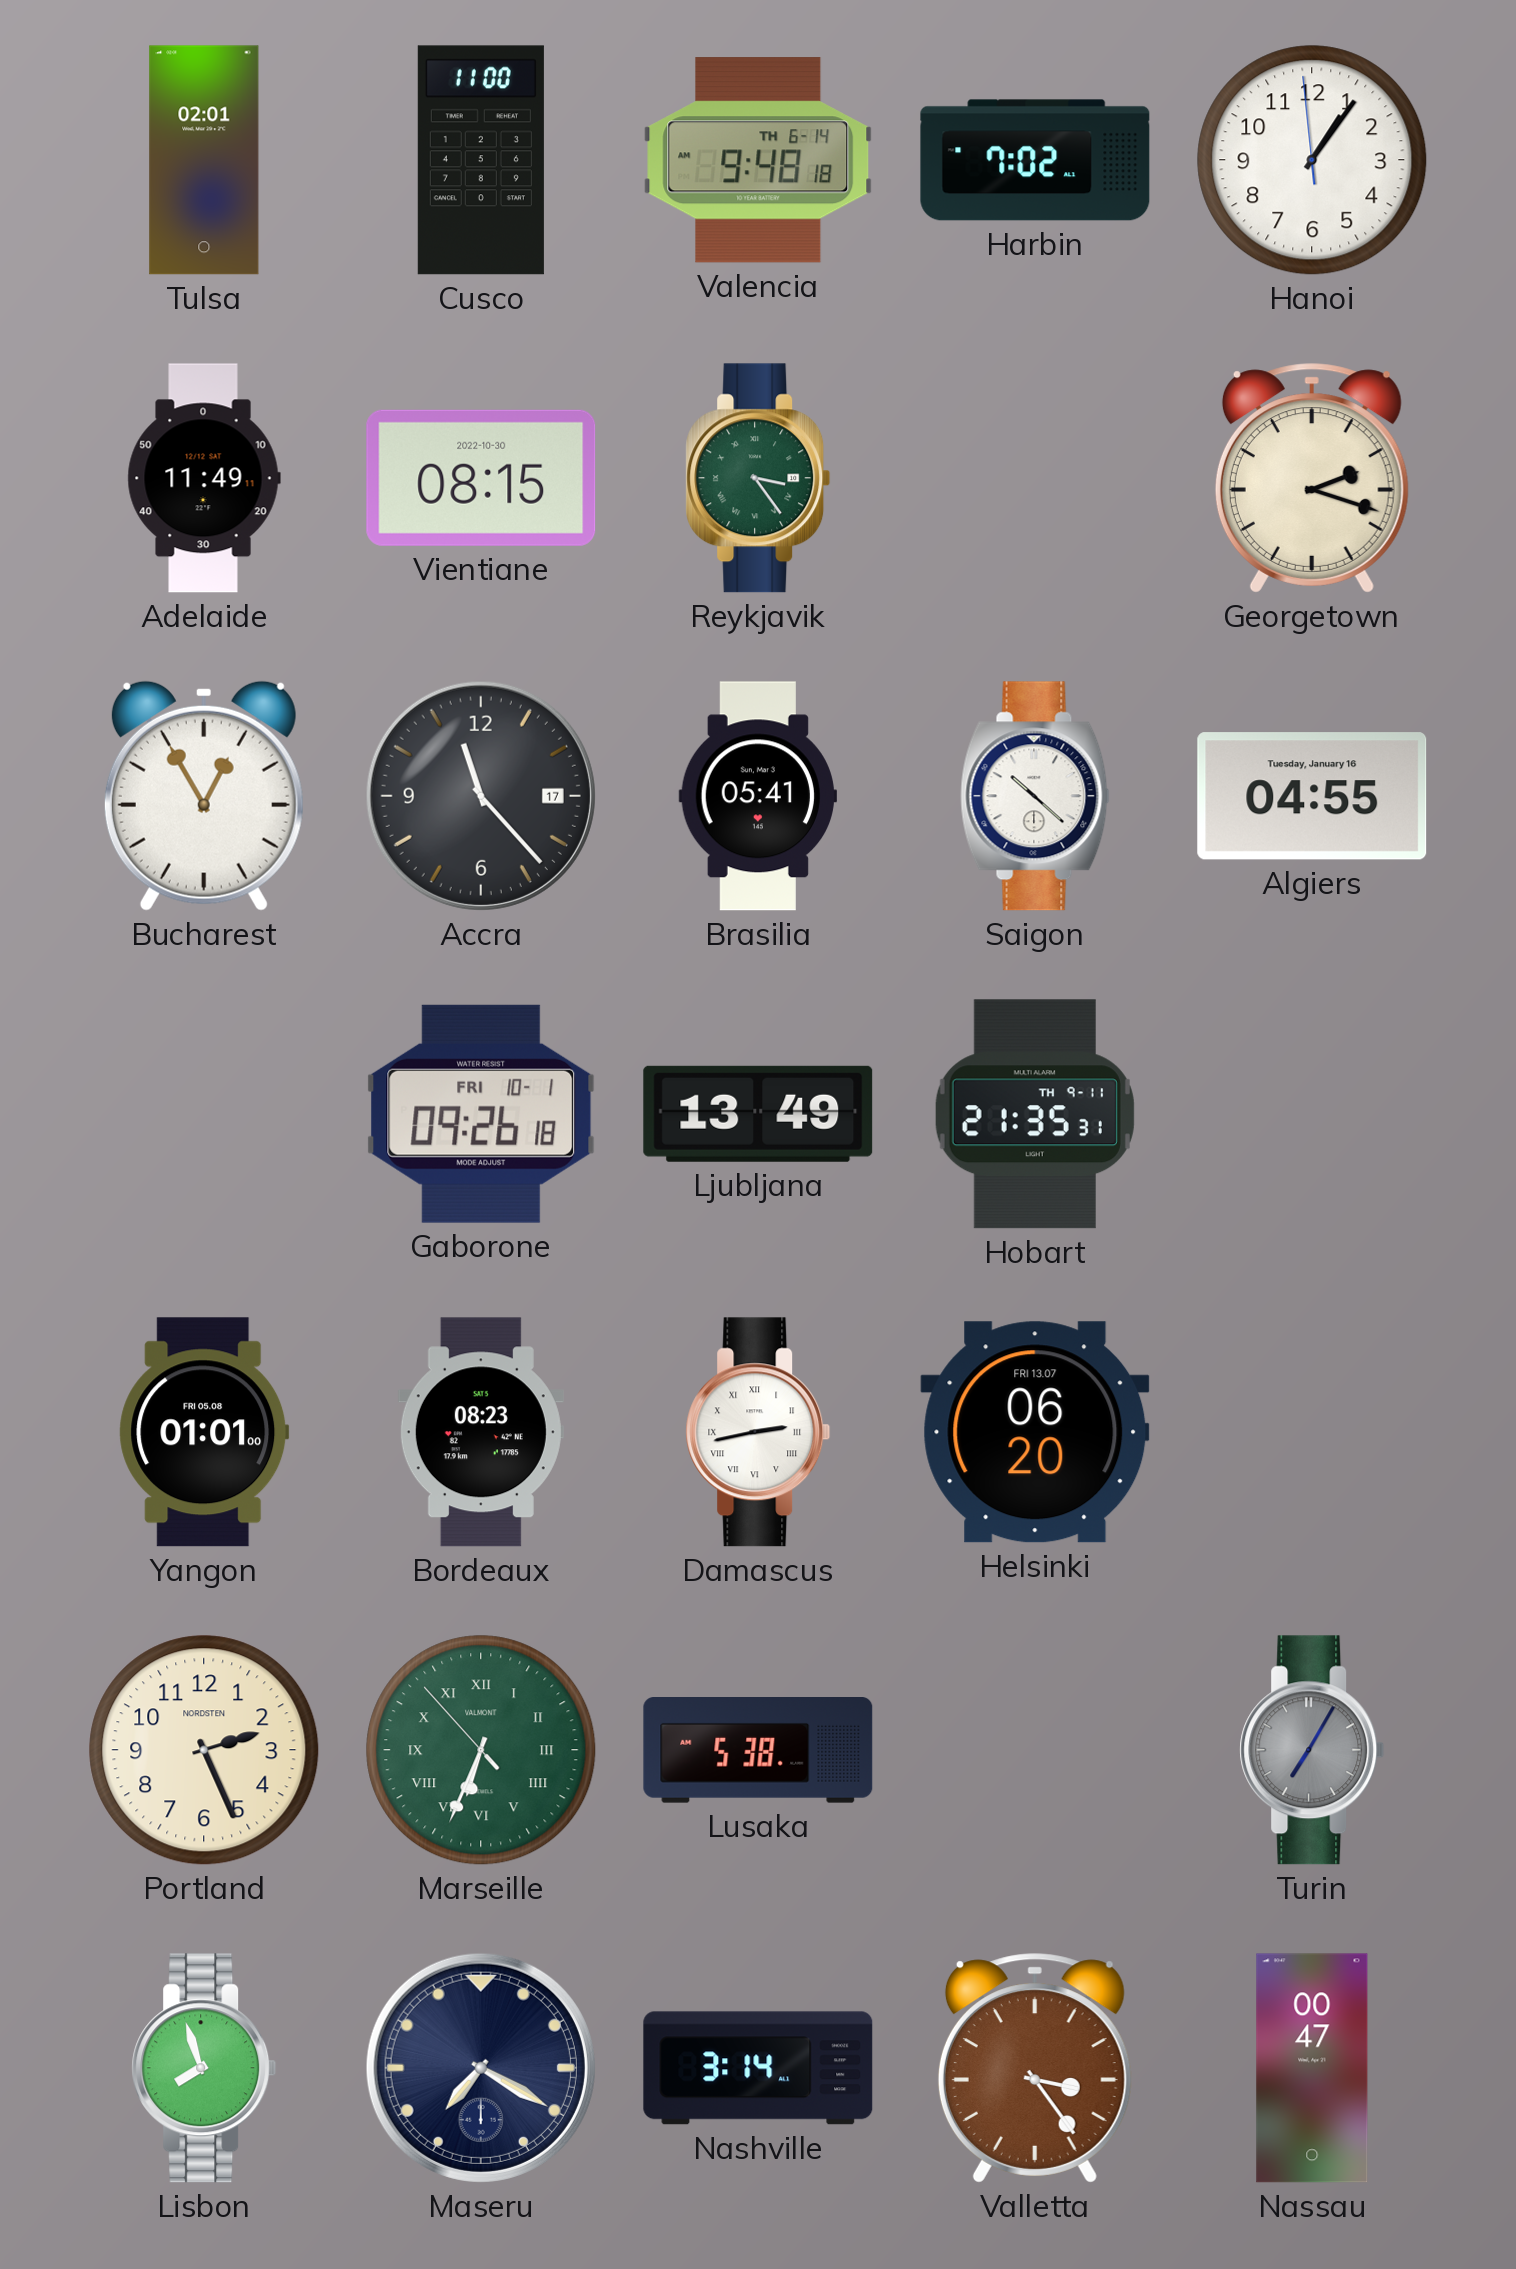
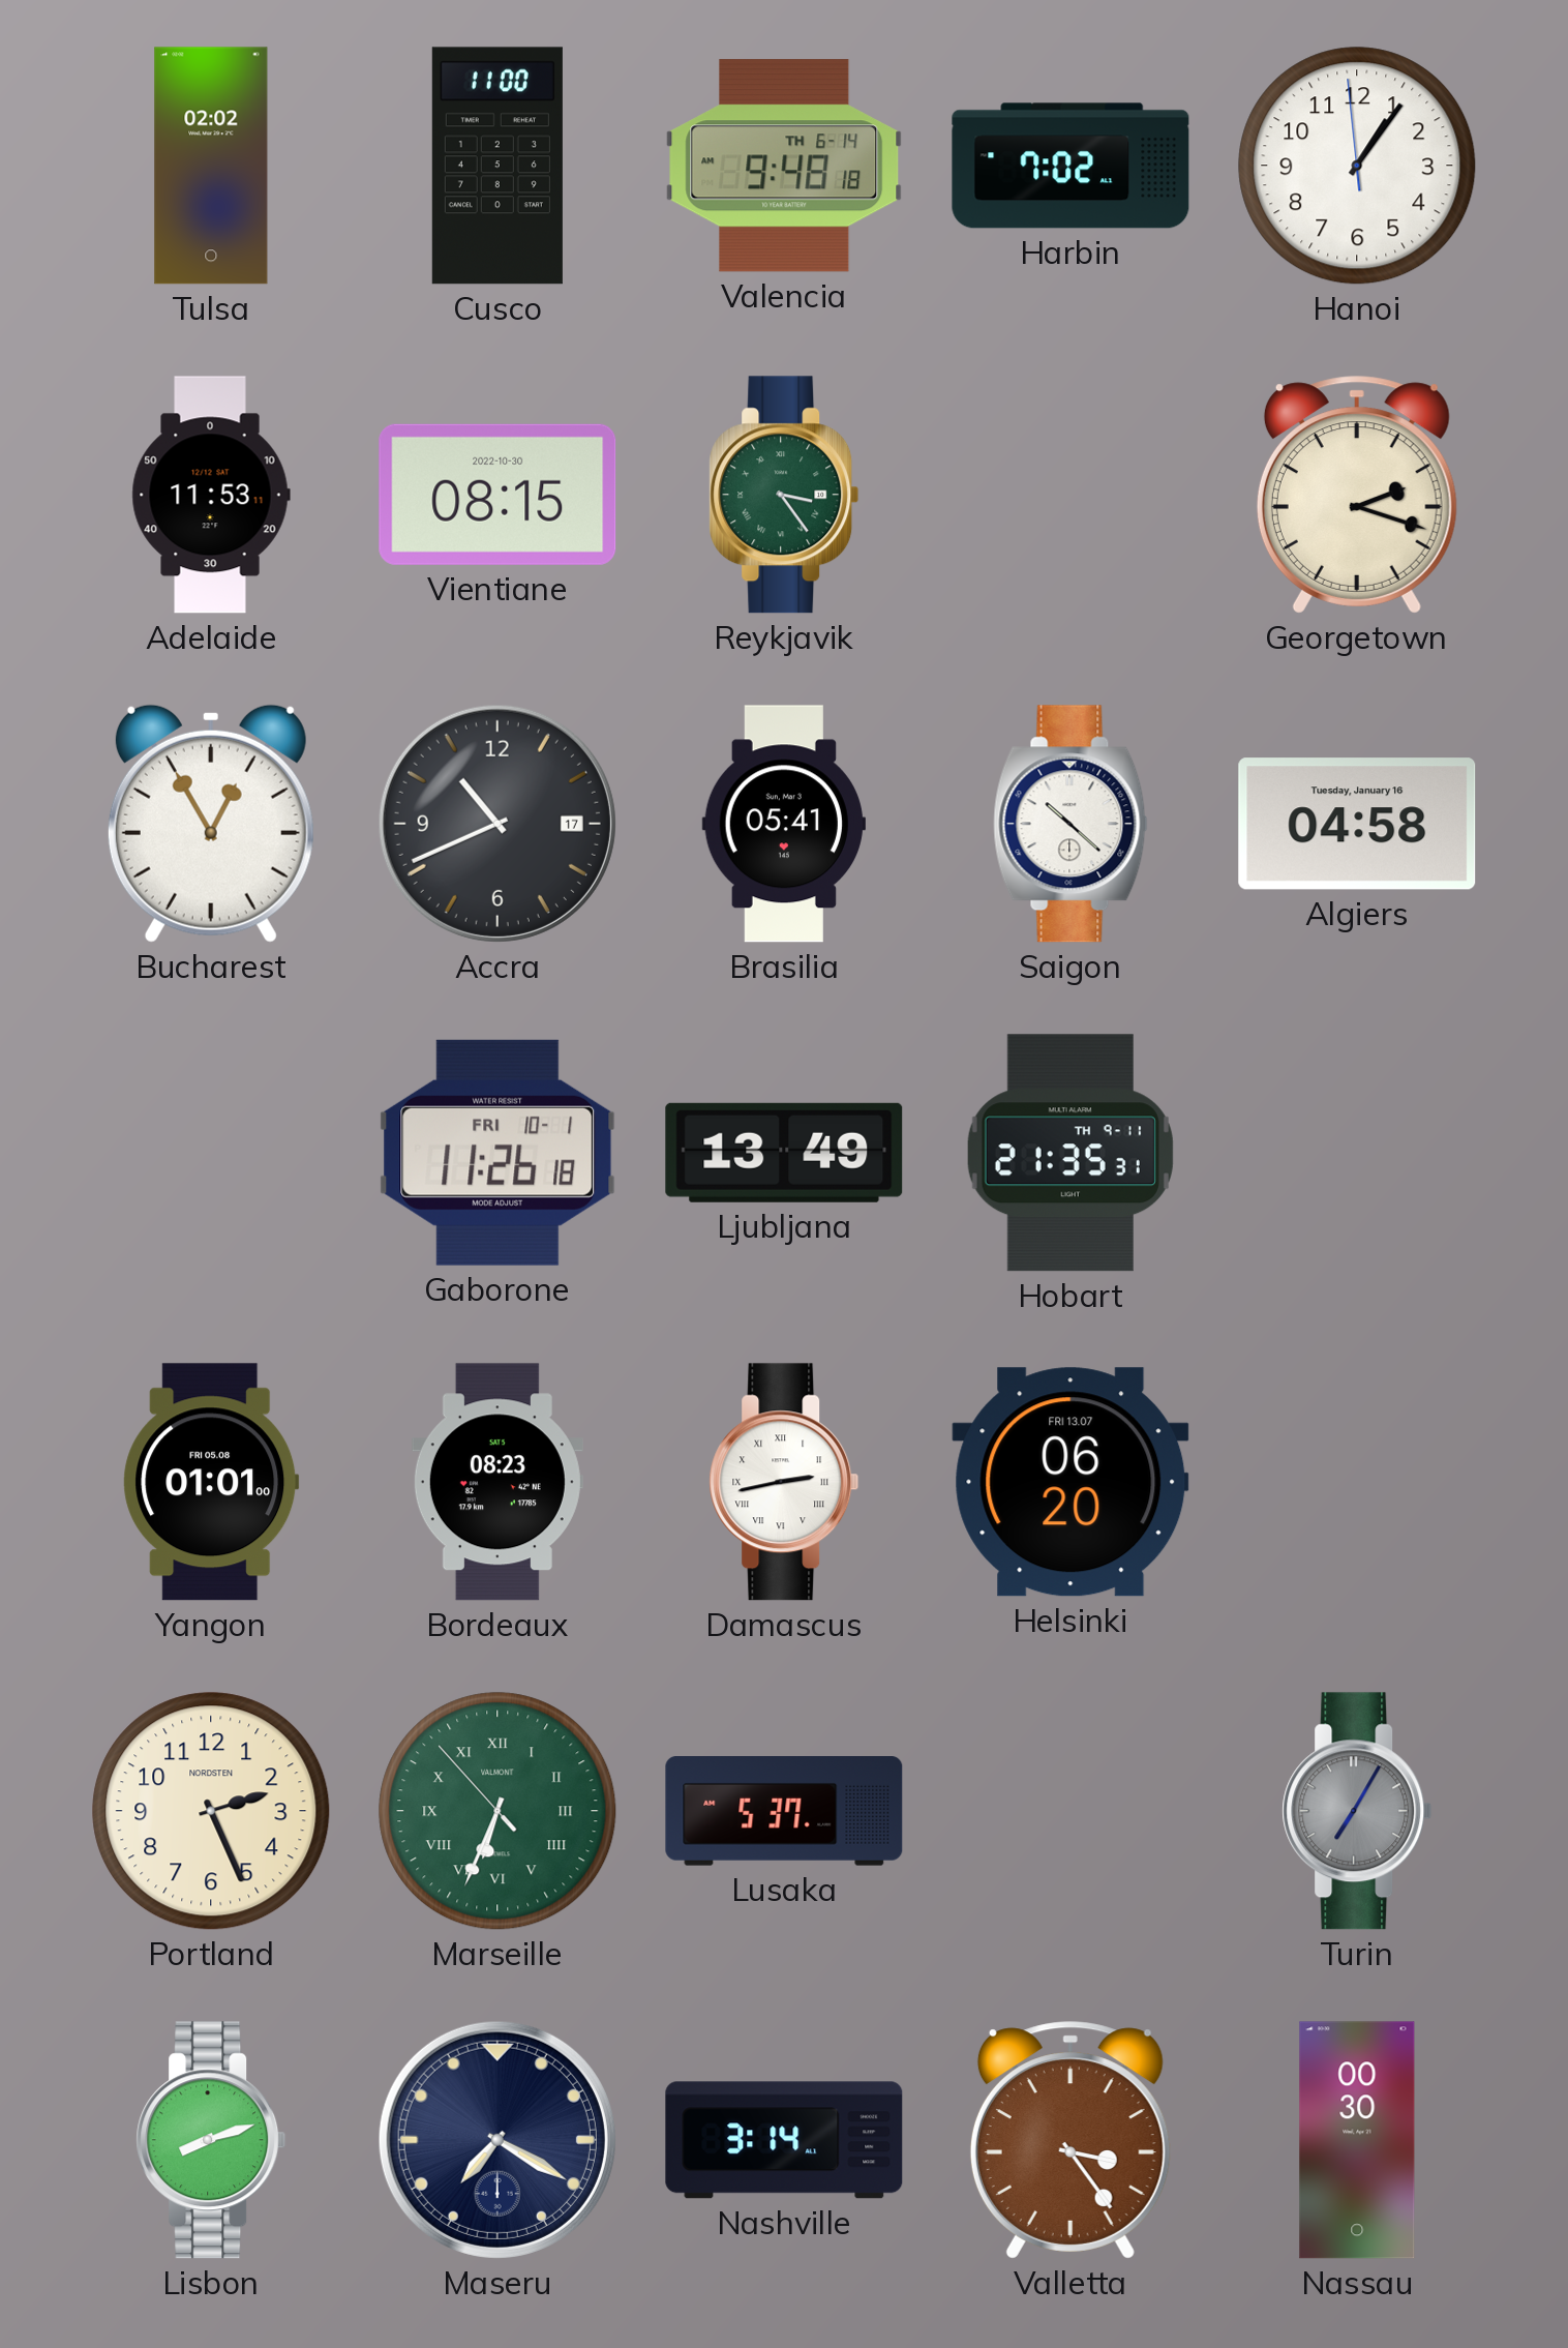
Tulsa: 02:01 -> 02:02 (211, 166)
Adelaide: 11:49 -> 11:53 (211, 495)
Accra: 11:23 -> 10:41 (497, 824)
Algiers: 04:55 -> 04:58 (1357, 824)
Gaborone: 09:26 -> 11:26 (497, 1153)
Lusaka: 5:38 -> 5:37 (784, 1812)
Lisbon: 7:57 -> 8:12 (211, 2140)
Nassau: 00:47 -> 00:30 (1357, 2140)
